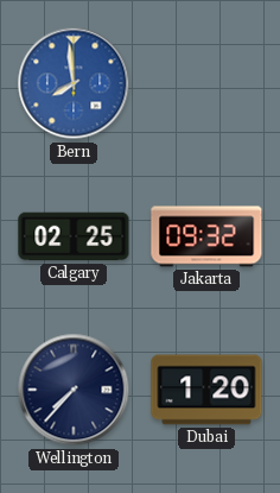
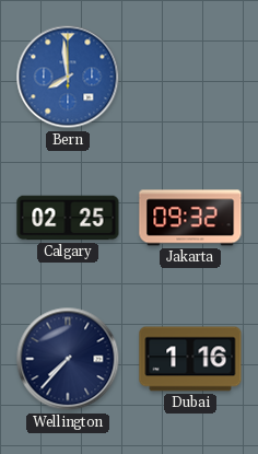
Dubai: 1:20 -> 1:16 (190, 359)
